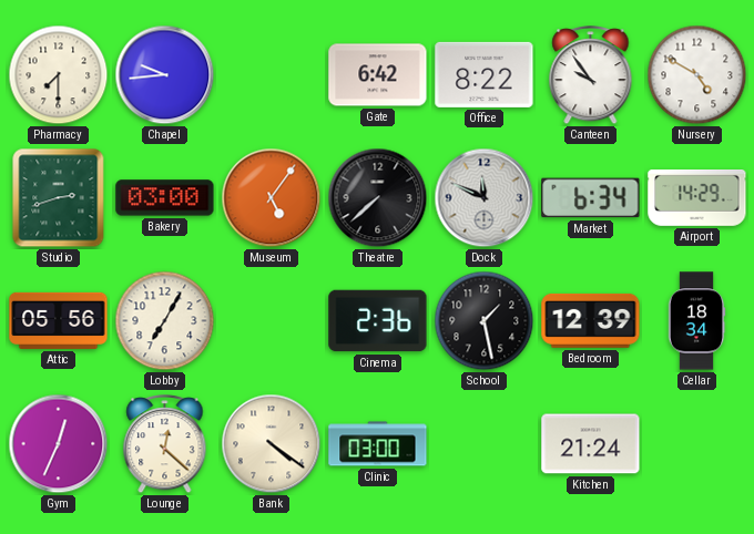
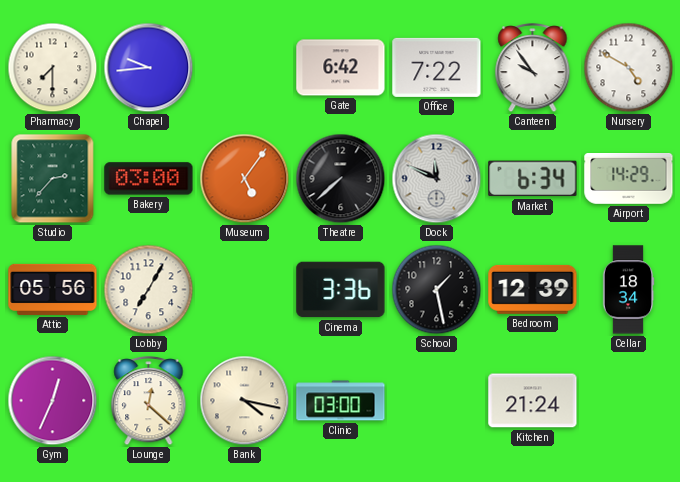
Office: 8:22 -> 7:22 (437, 67)
Studio: 2:42 -> 2:37 (53, 179)
Cinema: 2:36 -> 3:36 (341, 290)
Bank: 4:21 -> 4:17 (245, 401)
